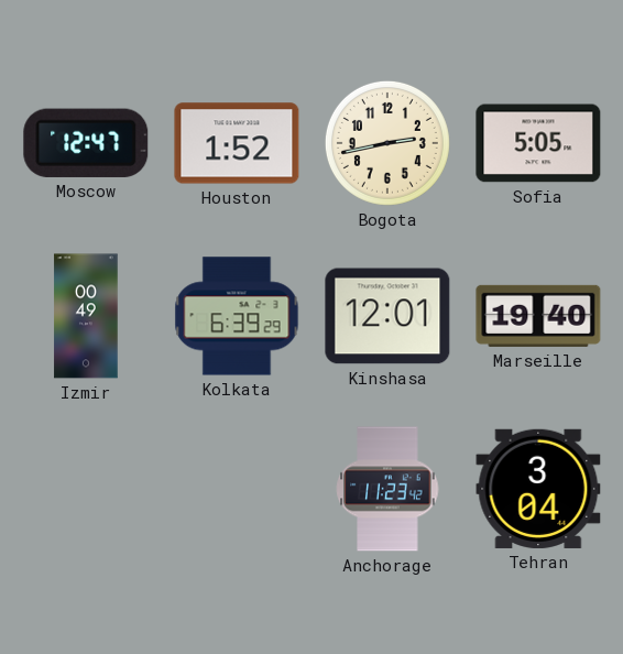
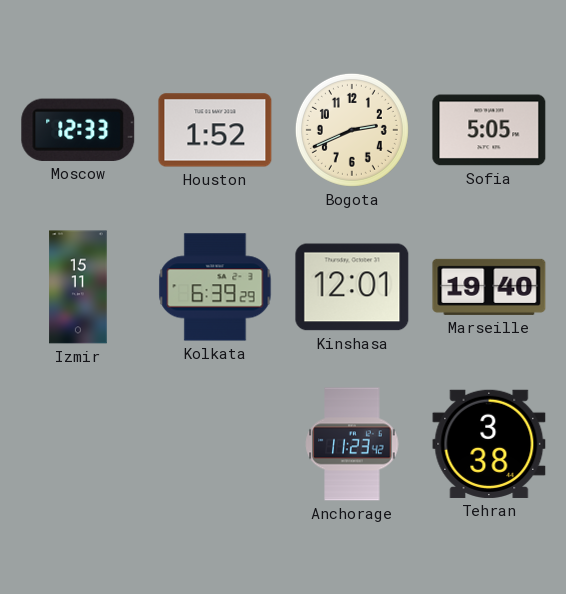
Moscow: 12:47 -> 12:33 (78, 130)
Bogota: 2:43 -> 2:41 (352, 130)
Izmir: 00:49 -> 15:11 (78, 287)
Tehran: 3:04 -> 3:38 (489, 444)
